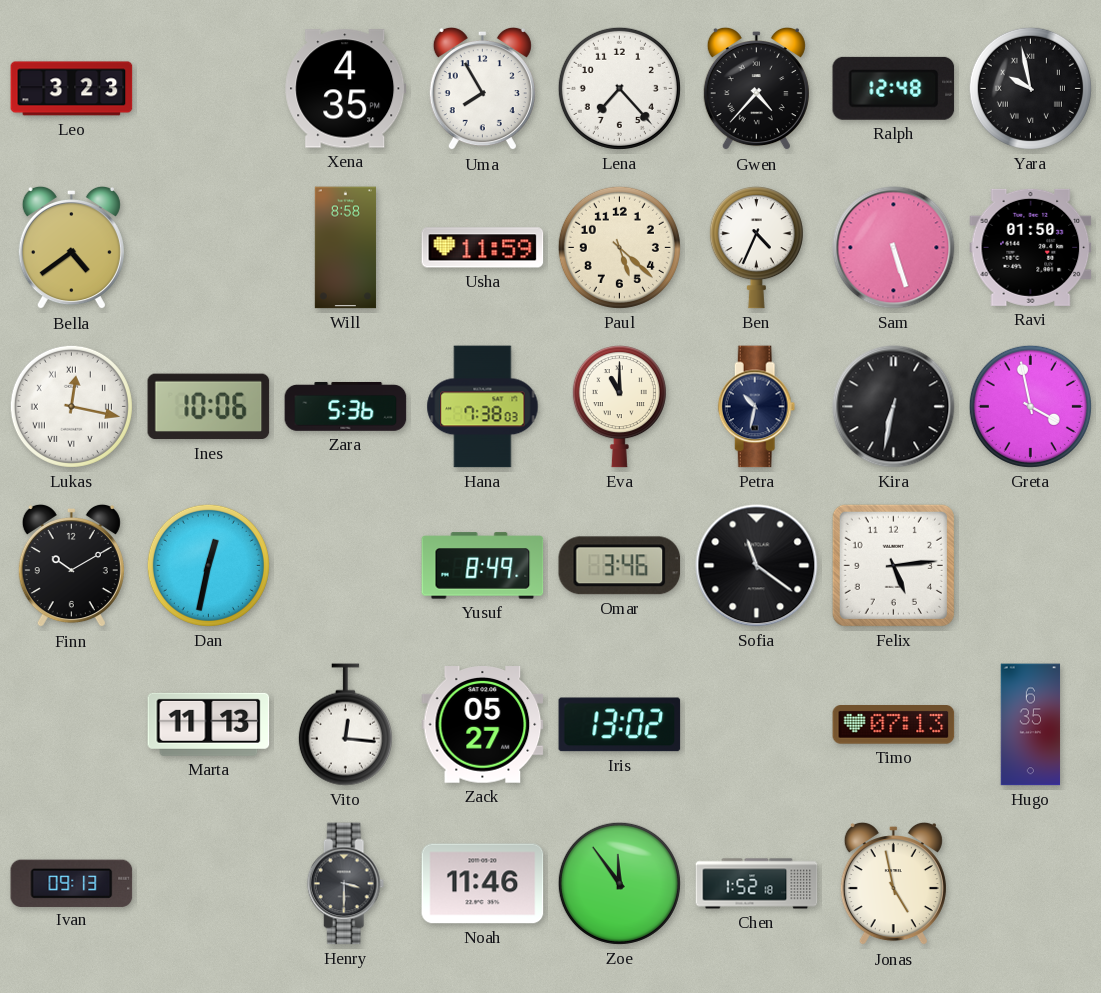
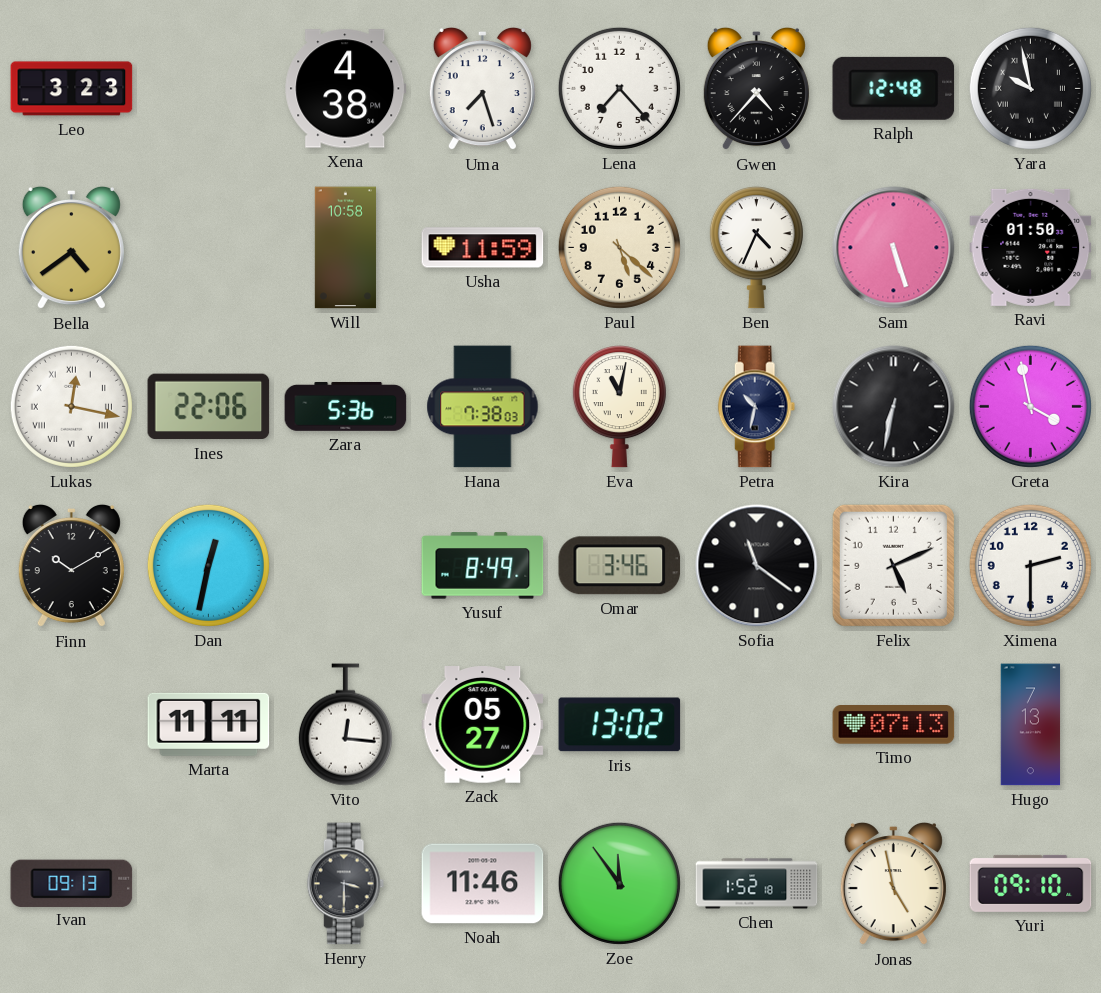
Xena: 4:35 -> 4:38 (346, 89)
Uma: 7:55 -> 7:27 (482, 89)
Will: 8:58 -> 10:58 (345, 248)
Ines: 10:06 -> 22:06 (209, 407)
Eva: 11:00 -> 11:02 (619, 407)
Felix: 5:14 -> 5:11 (893, 565)
Ximena: none -> 2:30 (1030, 565)
Marta: 11:13 -> 11:11 (209, 724)
Hugo: 6:35 -> 7:13 (1031, 725)
Yuri: none -> 09:10 (1031, 883)
